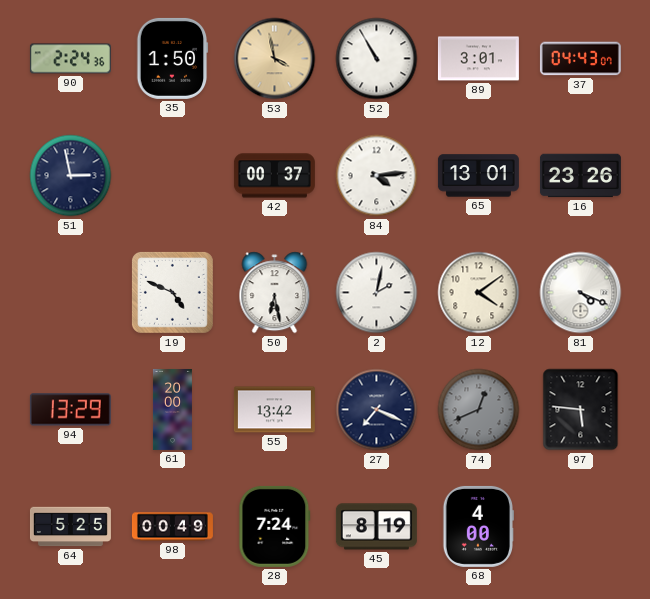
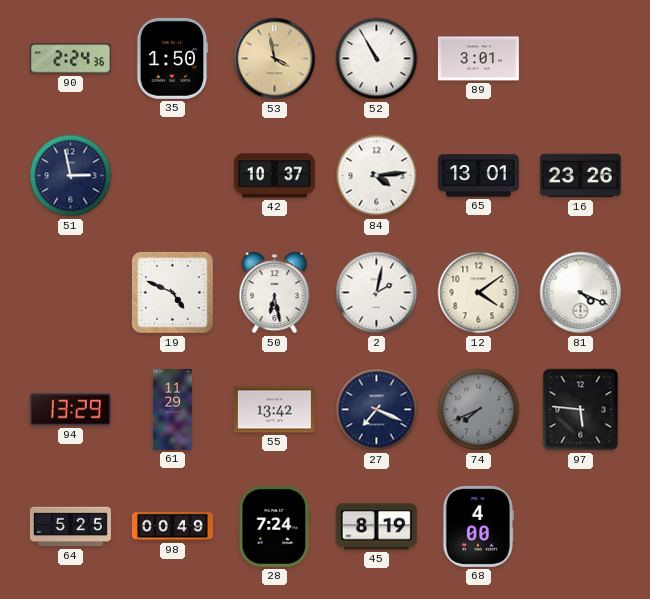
37: 04:43 -> none (580, 59)
42: 00:37 -> 10:37 (274, 176)
61: 20:00 -> 11:29 (172, 409)
74: 12:41 -> 7:41 (479, 410)
